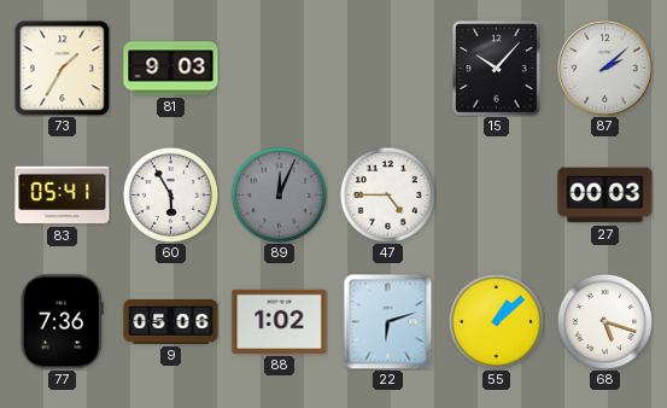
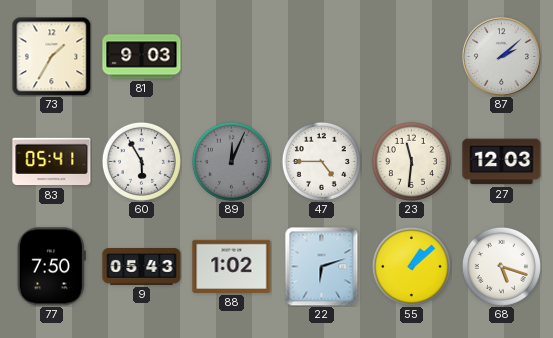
15: 10:07 -> none (497, 69)
23: none -> 11:31 (411, 161)
27: 00:03 -> 12:03 (502, 162)
77: 7:36 -> 7:50 (51, 267)
9: 05:06 -> 05:43 (142, 267)
